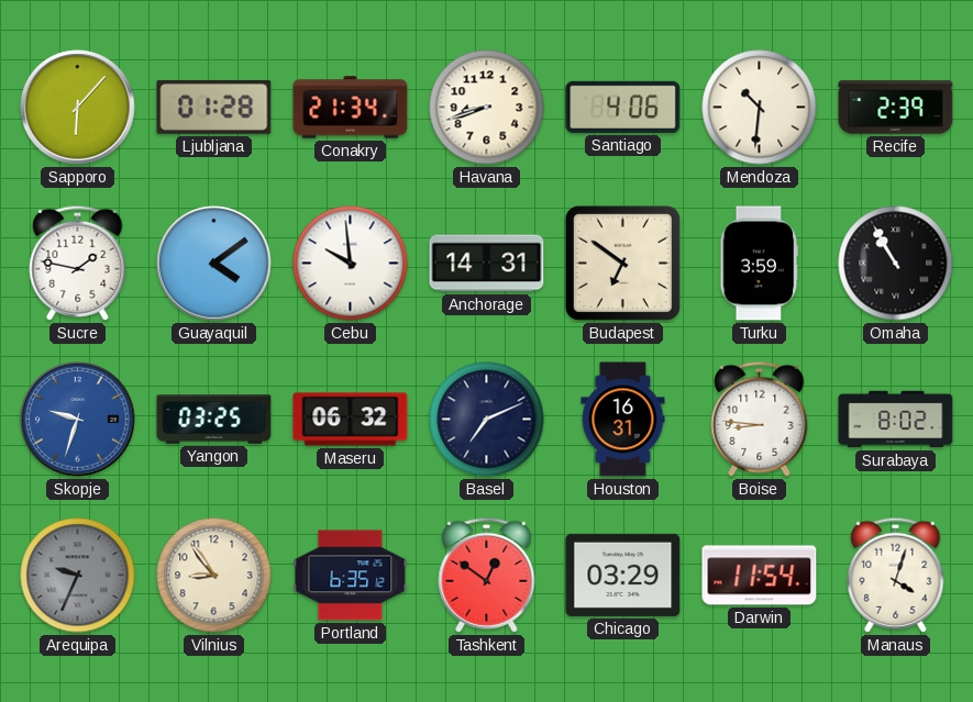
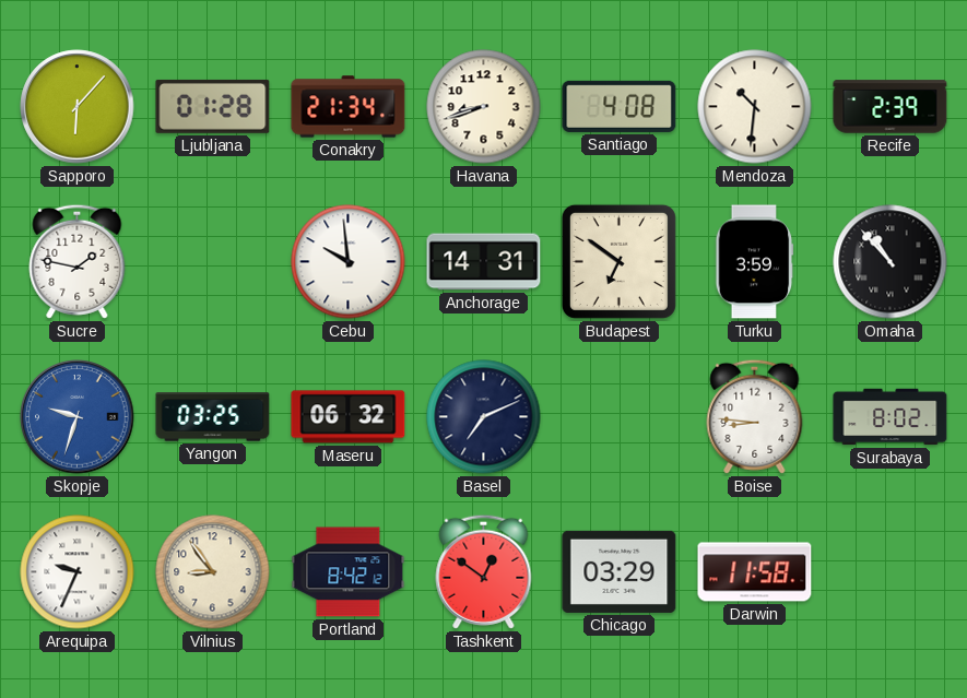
Santiago: 4:06 -> 4:08 (620, 106)
Guayaquil: 4:09 -> none (214, 264)
Omaha: 10:55 -> 10:53 (891, 262)
Houston: 16:31 -> none (623, 420)
Arequipa dial: grey -> white (78, 572)
Portland: 6:35 -> 8:42 (349, 572)
Darwin: 11:54 -> 11:58 (755, 572)
Manaus: 4:03 -> none (896, 575)
